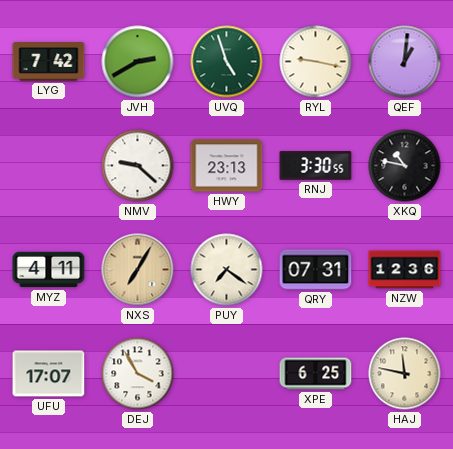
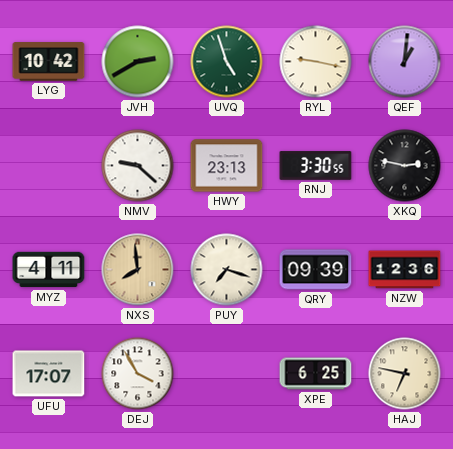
LYG: 7:42 -> 10:42 (49, 62)
XKQ: 10:47 -> 2:47 (405, 166)
NXS: 7:05 -> 7:59 (138, 270)
PUY: 7:21 -> 7:18 (227, 270)
QRY: 07:31 -> 09:39 (316, 270)
HAJ: 11:47 -> 6:47 (405, 374)
